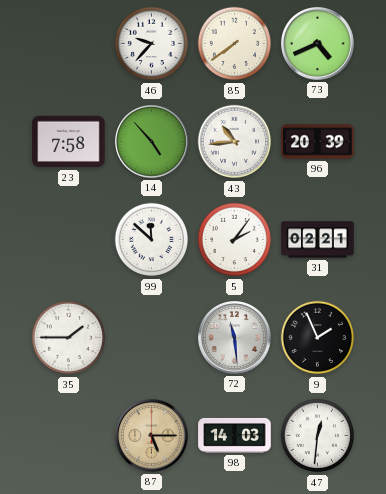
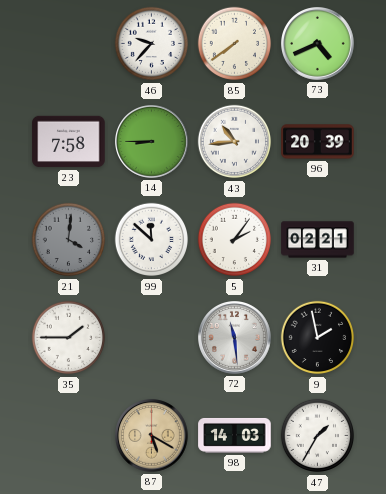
14: 4:53 -> 8:45 (152, 142)
21: none -> 4:01 (69, 240)
9: 1:56 -> 1:58 (318, 338)
87: 5:15 -> 5:20 (152, 436)
47: 12:31 -> 1:35 (318, 436)
